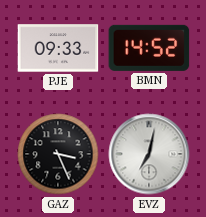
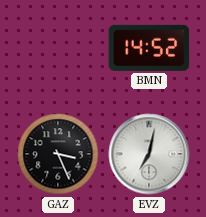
PJE: 09:33 -> none (58, 48)
